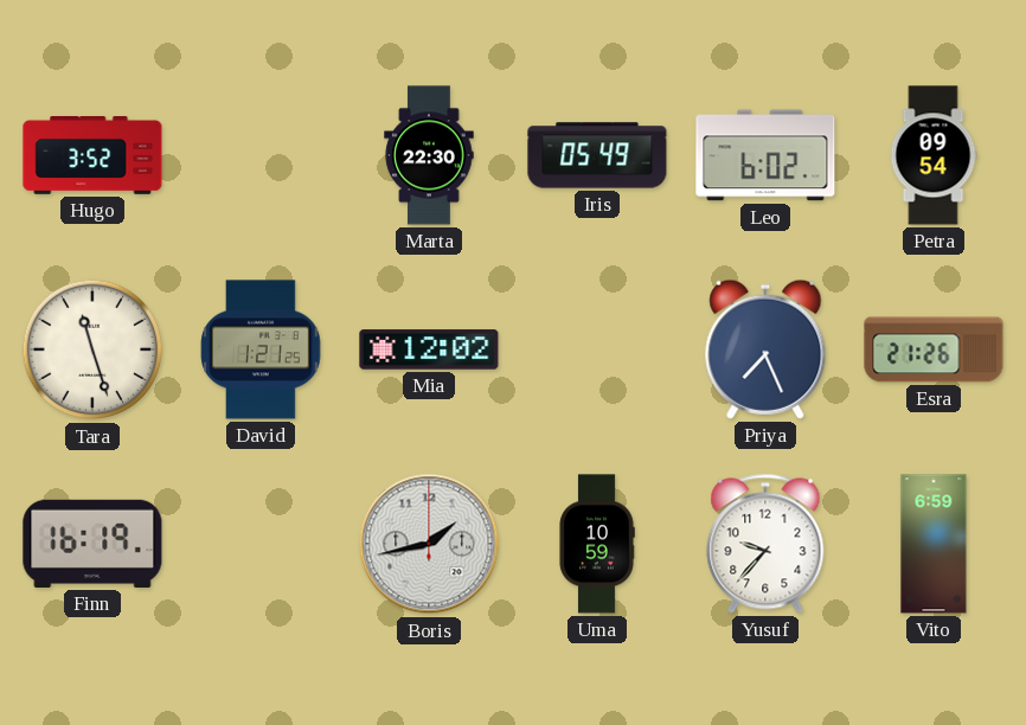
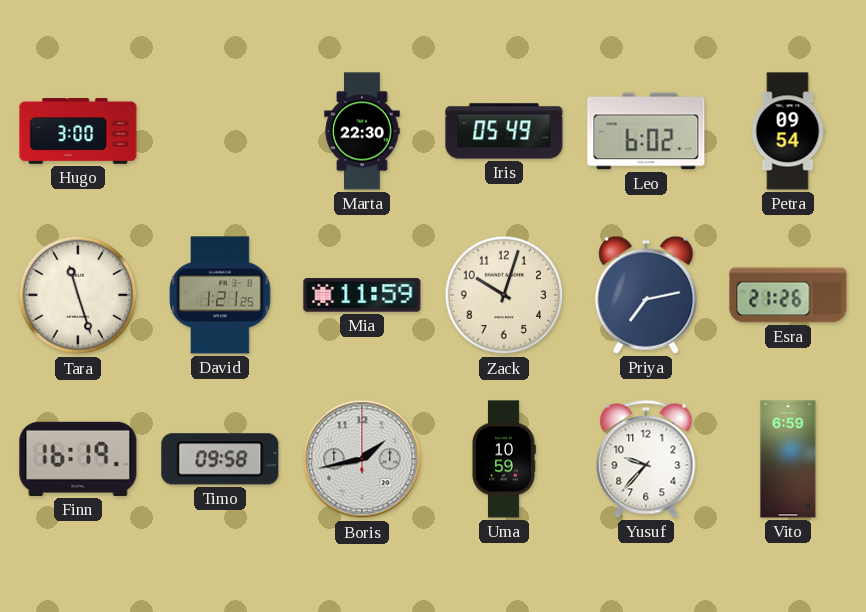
Hugo: 3:52 -> 3:00 (78, 132)
Mia: 12:02 -> 11:59 (362, 295)
Zack: none -> 10:03 (504, 295)
Priya: 7:26 -> 7:13 (646, 295)
Timo: none -> 09:58 (220, 459)
